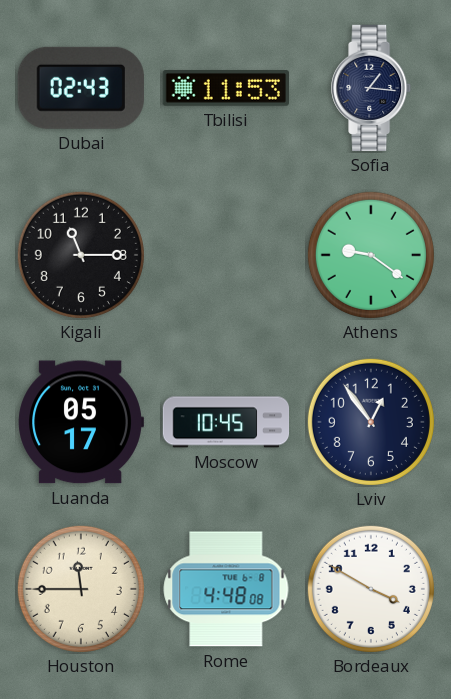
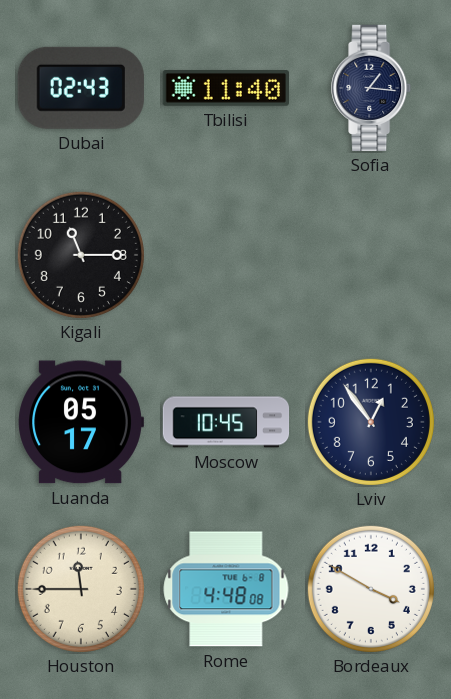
Tbilisi: 11:53 -> 11:40 (225, 89)
Athens: 9:21 -> none (371, 255)
